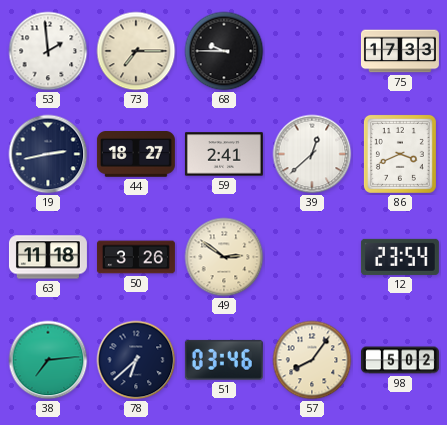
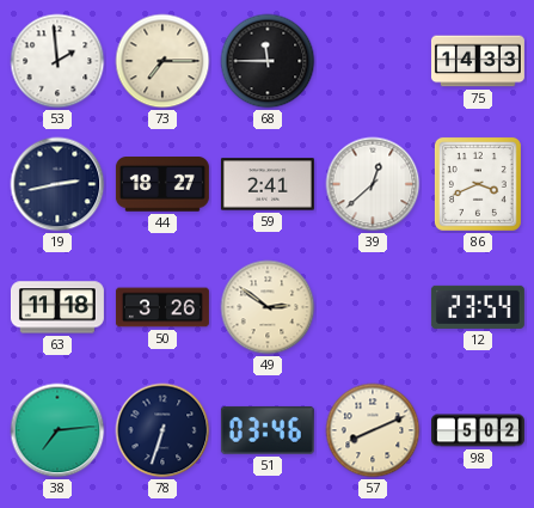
68: 9:45 -> 11:45 (268, 61)
75: 17:33 -> 14:33 (478, 61)
78: 6:38 -> 6:33 (162, 430)
57: 8:06 -> 8:11 (373, 430)
